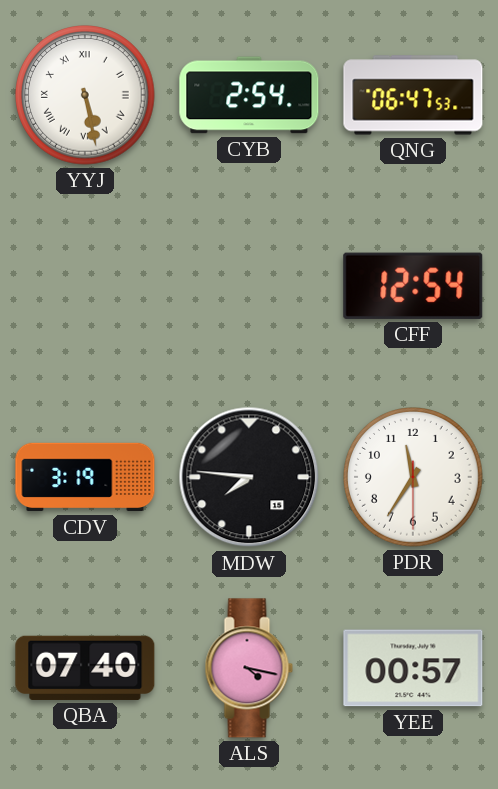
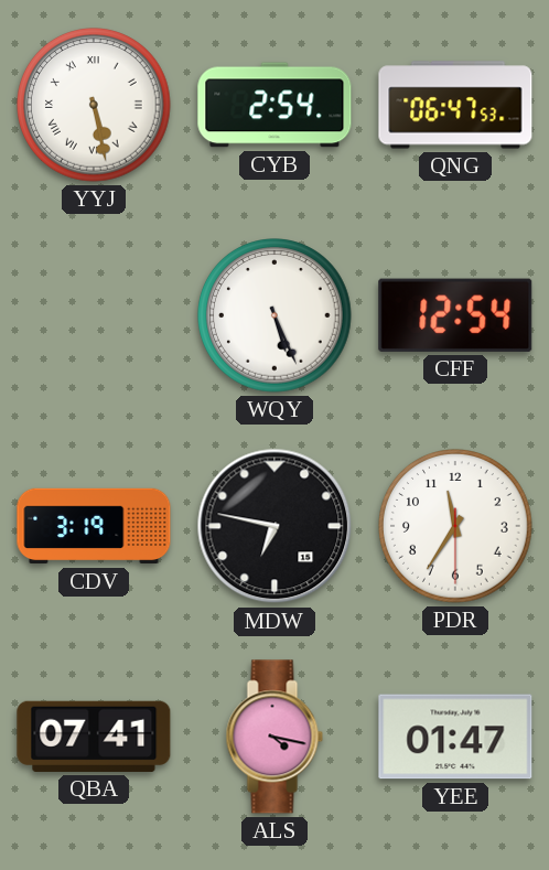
WQY: none -> 5:26 (274, 315)
MDW: 7:46 -> 6:47 (274, 526)
QBA: 07:40 -> 07:41 (94, 737)
YEE: 00:57 -> 01:47 (455, 737)
